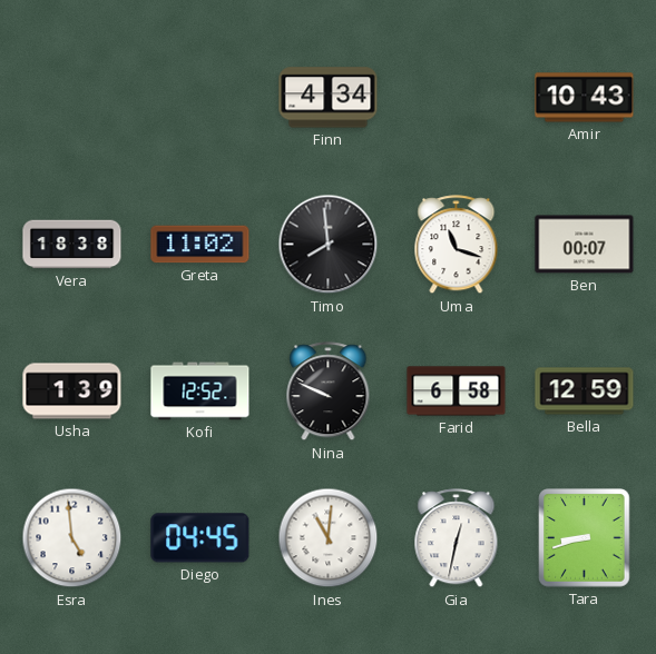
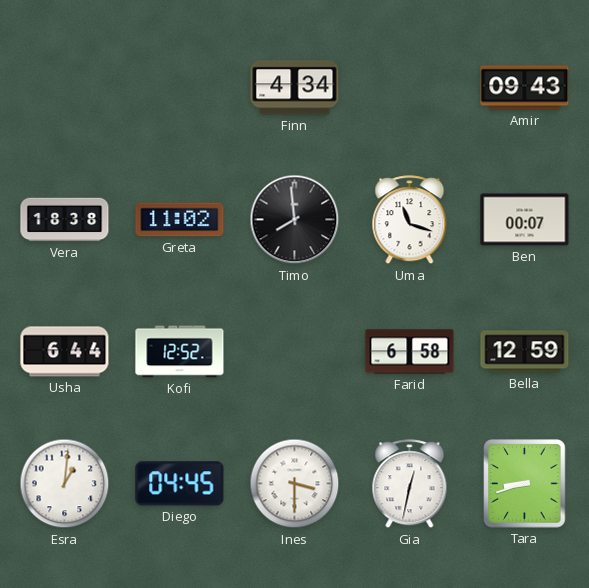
Amir: 10:43 -> 09:43 (525, 88)
Usha: 1:39 -> 6:44 (65, 352)
Nina: 9:49 -> none (329, 392)
Esra: 4:59 -> 1:01 (65, 484)
Ines: 11:01 -> 3:30 (295, 484)
